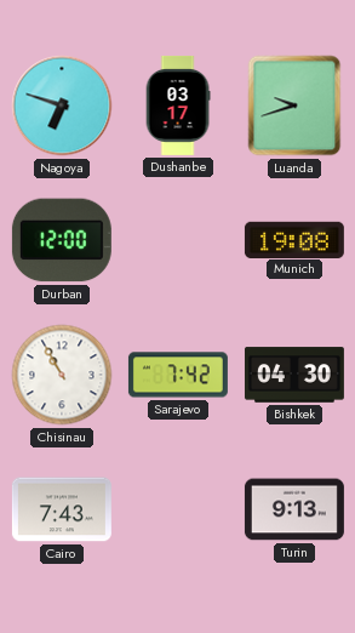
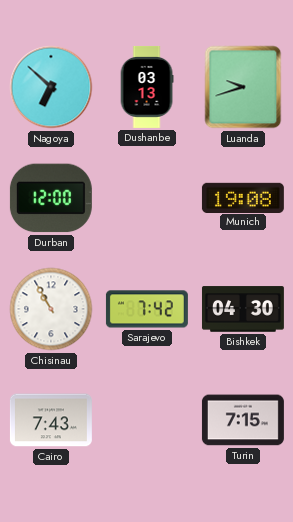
Nagoya: 6:48 -> 6:52 (51, 87)
Dushanbe: 03:17 -> 03:13 (147, 87)
Turin: 9:13 -> 7:15 (243, 420)
